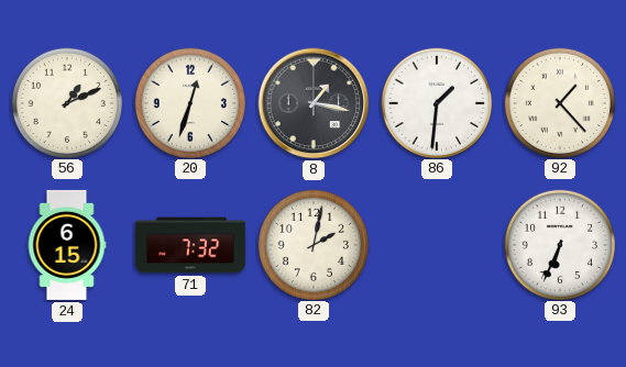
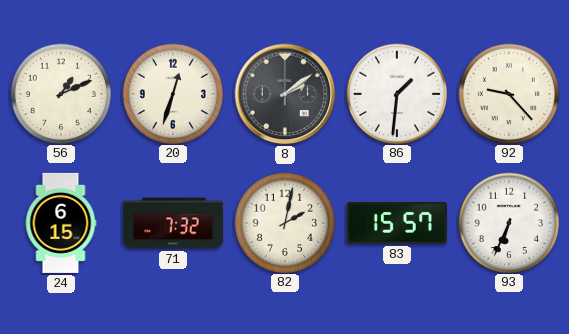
8: 1:17 -> 2:09 (285, 94)
92: 1:23 -> 9:23 (508, 93)
83: none -> 15:57 (397, 223)
